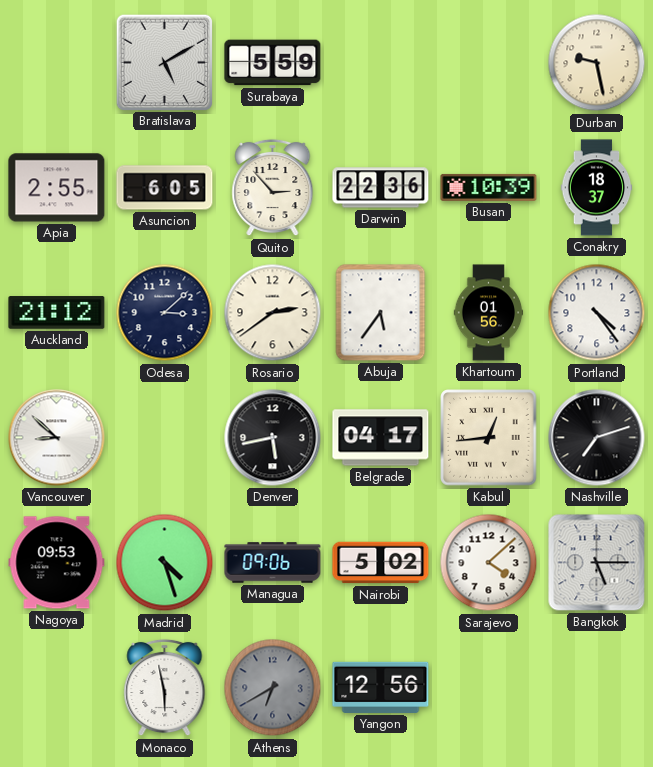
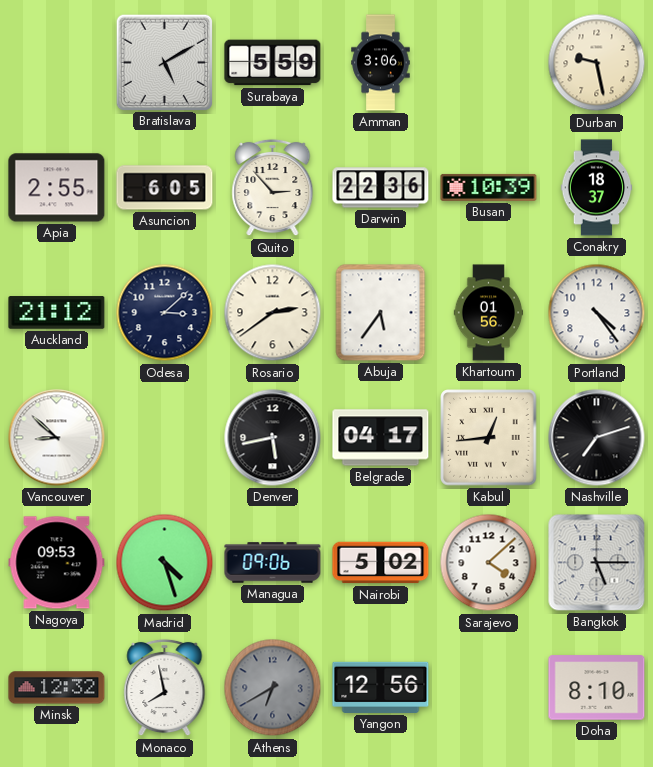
Amman: none -> 3:06 (381, 63)
Minsk: none -> 12:32 (57, 688)
Monaco: 5:58 -> 7:58 (165, 688)
Doha: none -> 8:10 (597, 688)
